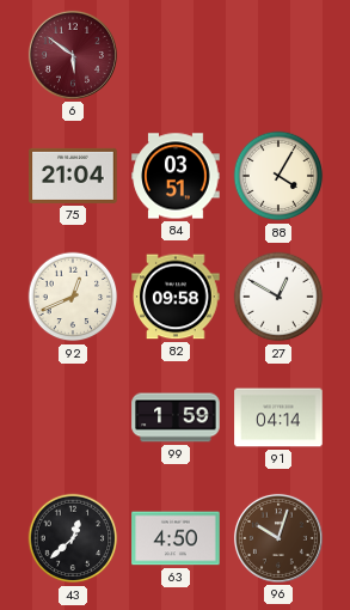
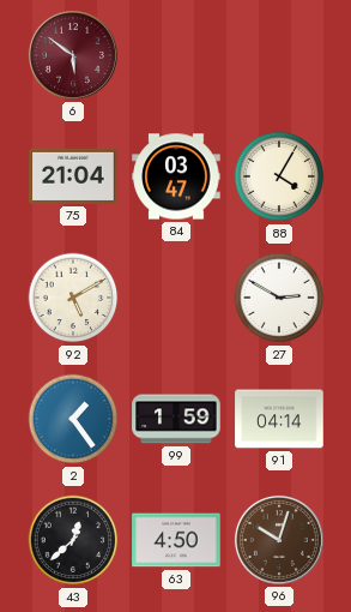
84: 03:51 -> 03:47 (176, 176)
92: 12:41 -> 5:10 (73, 298)
82: 09:58 -> none (176, 297)
27: 12:50 -> 2:50 (279, 298)
2: none -> 1:24 (73, 419)
